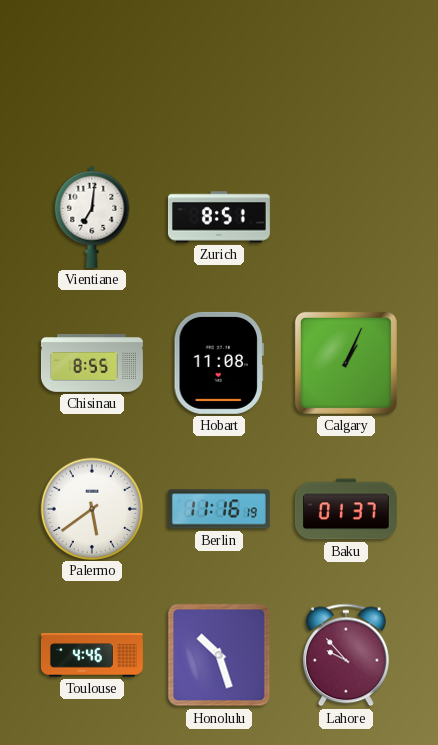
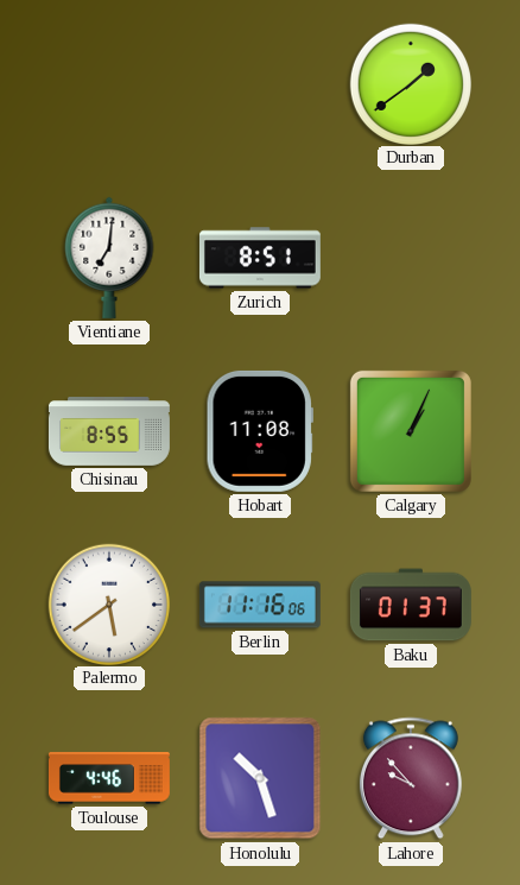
Durban: none -> 1:39 (410, 83)
Berlin: 11:16:19 -> 11:16:06 (260, 605)
